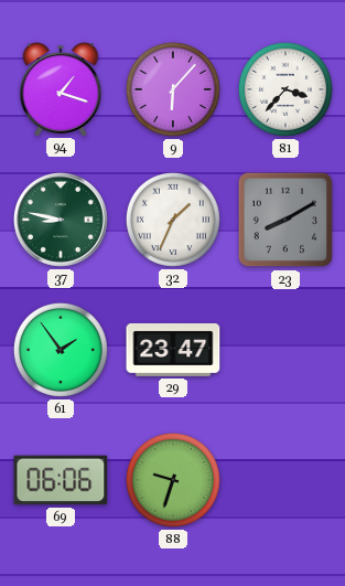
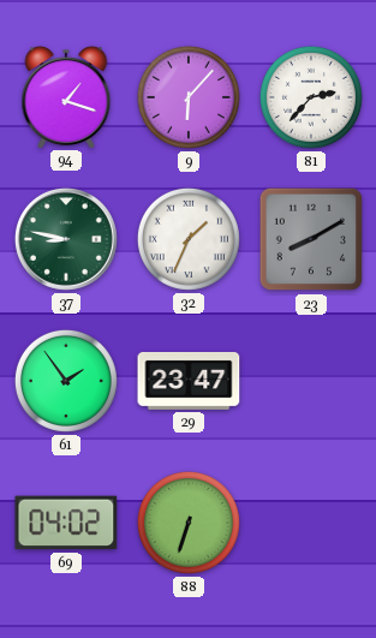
81: 3:37 -> 2:37 (311, 97)
69: 06:06 -> 04:02 (66, 523)
88: 9:33 -> 6:33 (189, 523)
